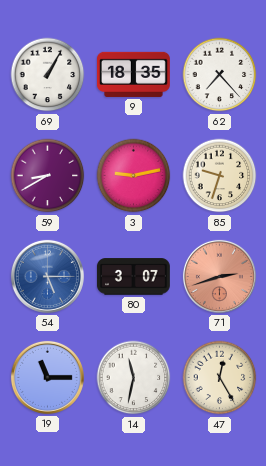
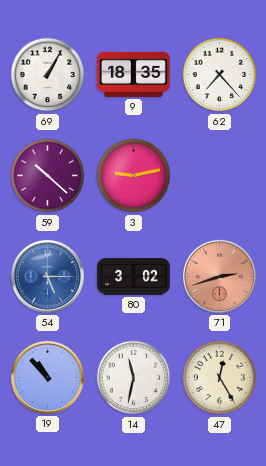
59: 8:40 -> 10:22 (48, 176)
85: 9:33 -> none (220, 176)
80: 3:07 -> 3:02 (133, 277)
19: 11:15 -> 10:53 (47, 377)
